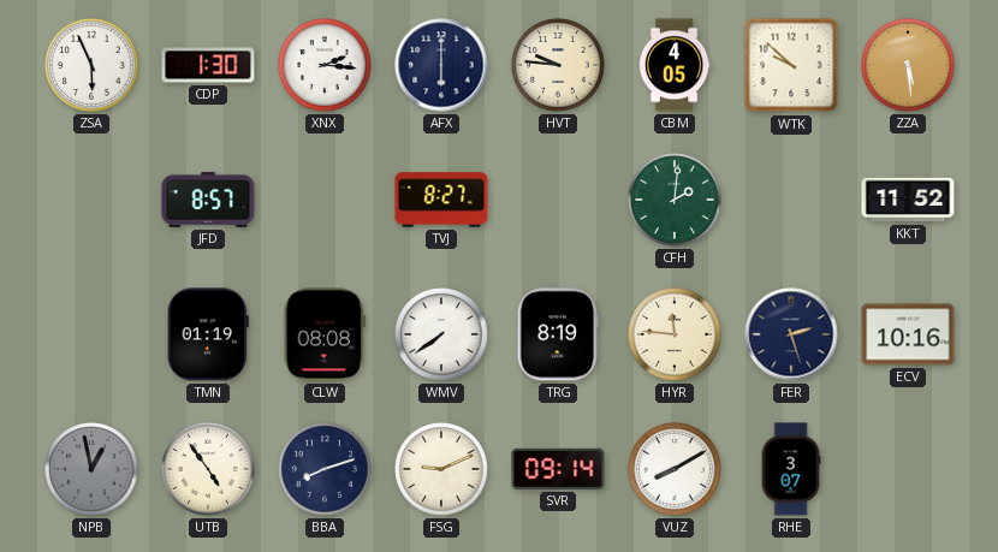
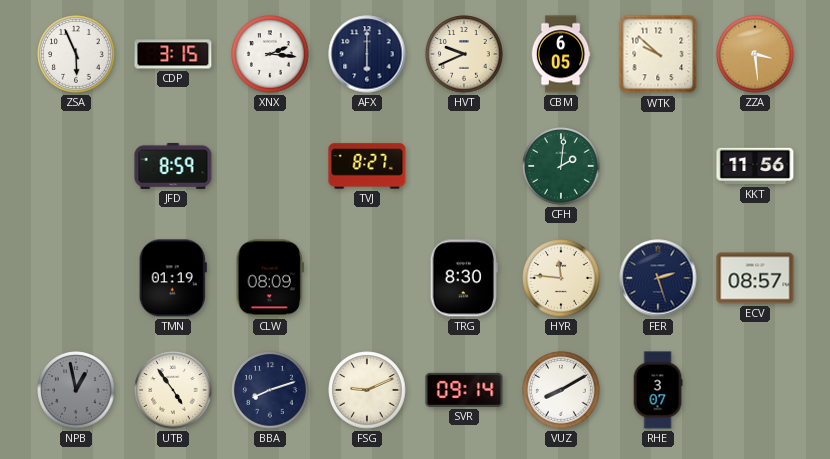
CDP: 1:30 -> 3:15 (173, 54)
HVT: 9:46 -> 9:41 (464, 54)
CBM: 4:05 -> 6:05 (561, 54)
ZZA: 5:29 -> 3:29 (755, 54)
JFD: 8:57 -> 8:59 (173, 166)
KKT: 11:52 -> 11:56 (755, 166)
CLW: 08:08 -> 08:09 (270, 278)
WMV: 7:39 -> none (441, 334)
TRG: 8:19 -> 8:30 (464, 278)
ECV: 10:16 -> 08:57 (755, 278)
